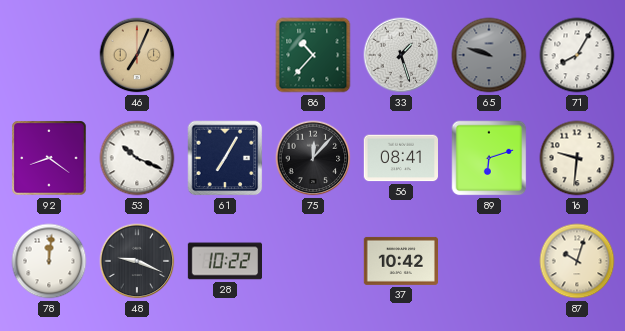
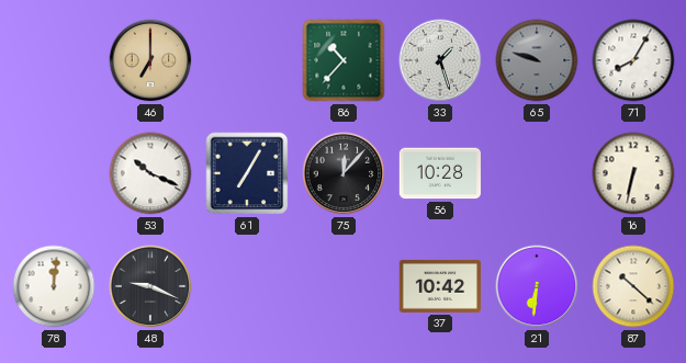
46: 7:04 -> 7:00 (150, 60)
92: 8:21 -> none (49, 158)
56: 08:41 -> 10:28 (439, 173)
89: 6:12 -> none (489, 158)
16: 9:31 -> 6:32 (633, 173)
28: 10:22 -> none (224, 261)
21: none -> 6:31 (537, 286)
87: 10:03 -> 10:22 (633, 286)
